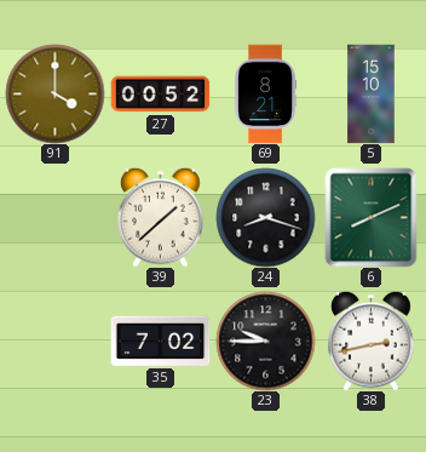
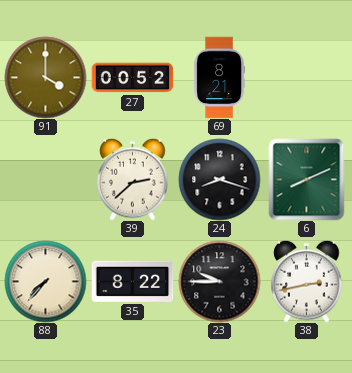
5: 15:10 -> none (372, 93)
39: 1:38 -> 2:38 (133, 179)
88: none -> 7:37 (45, 281)
35: 7:02 -> 8:22 (132, 281)
